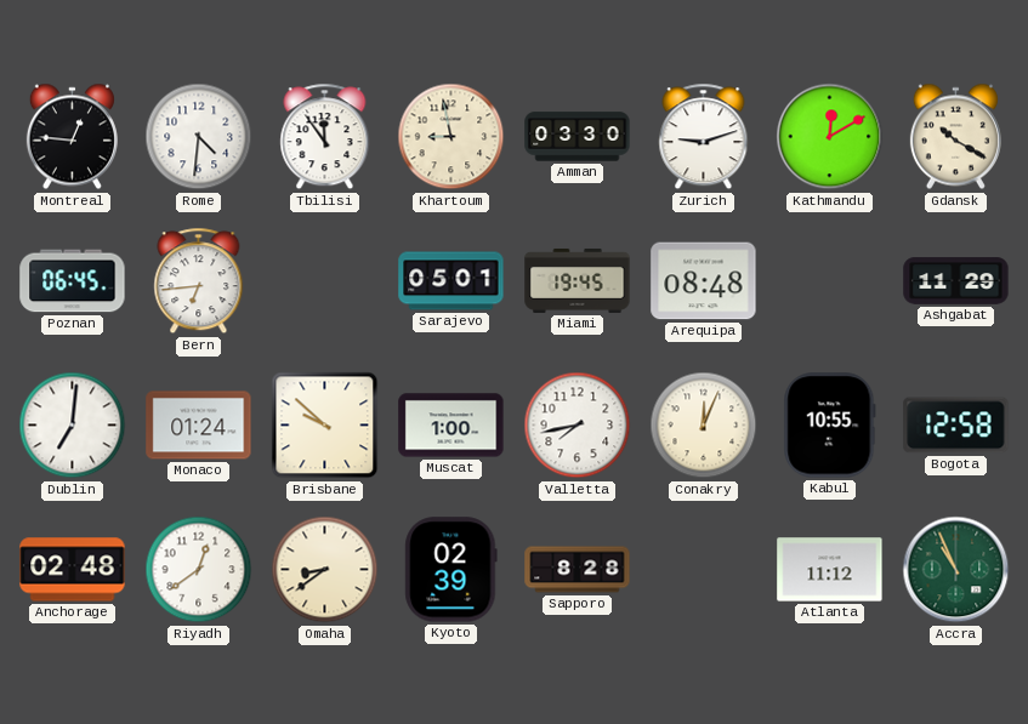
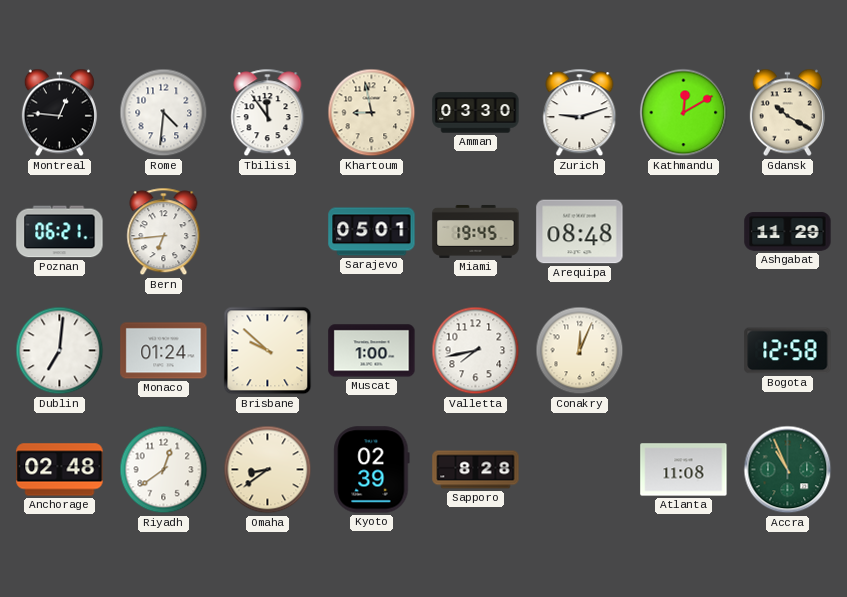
Poznan: 06:45 -> 06:21 (60, 232)
Kabul: 10:55 -> none (830, 426)
Atlanta: 11:12 -> 11:08 (684, 470)
